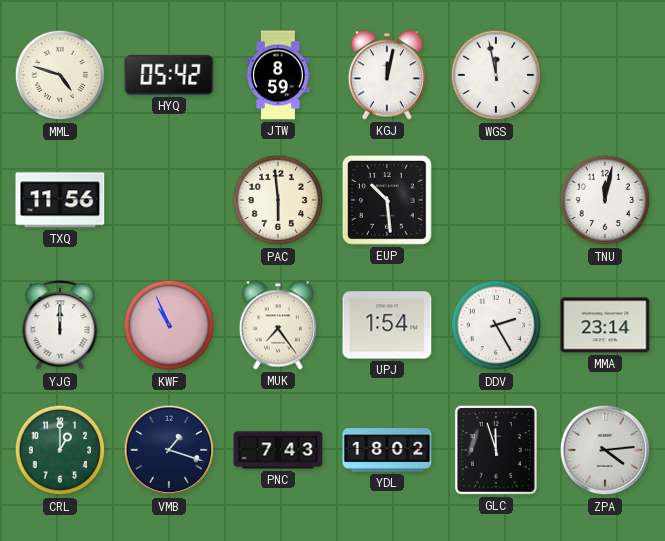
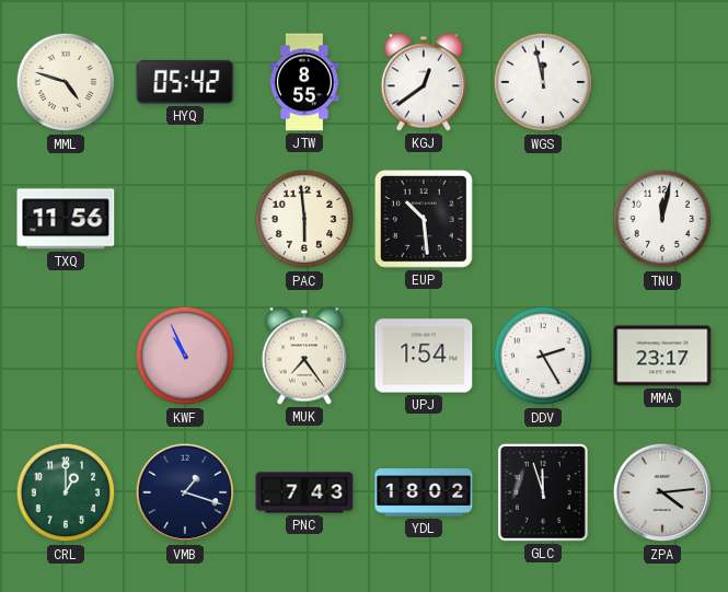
JTW: 8:59 -> 8:55 (304, 82)
KGJ: 12:02 -> 12:39 (424, 82)
YJG: 12:00 -> none (60, 326)
MMA: 23:14 -> 23:17 (662, 356)
